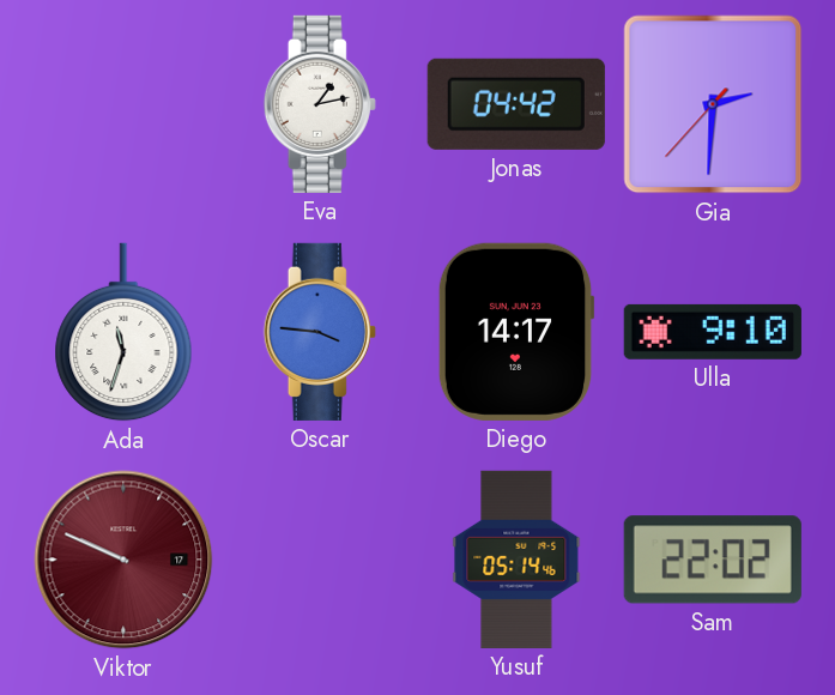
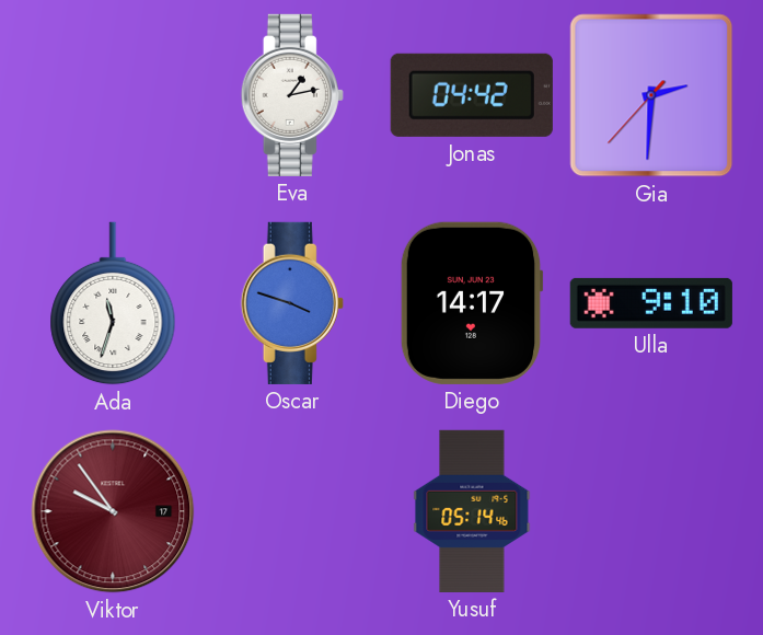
Oscar: 3:46 -> 3:48 (292, 303)
Viktor: 9:49 -> 9:54 (113, 511)
Sam: 22:02 -> none (713, 560)
